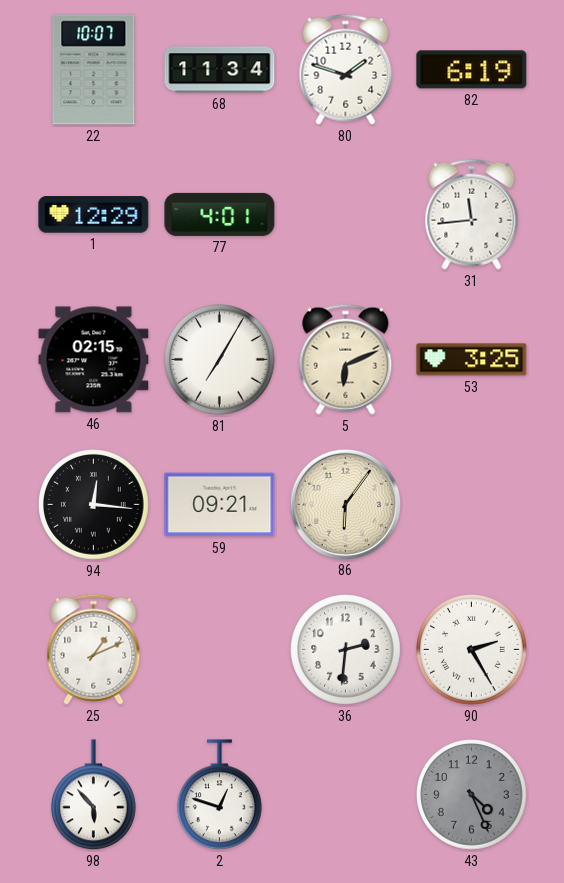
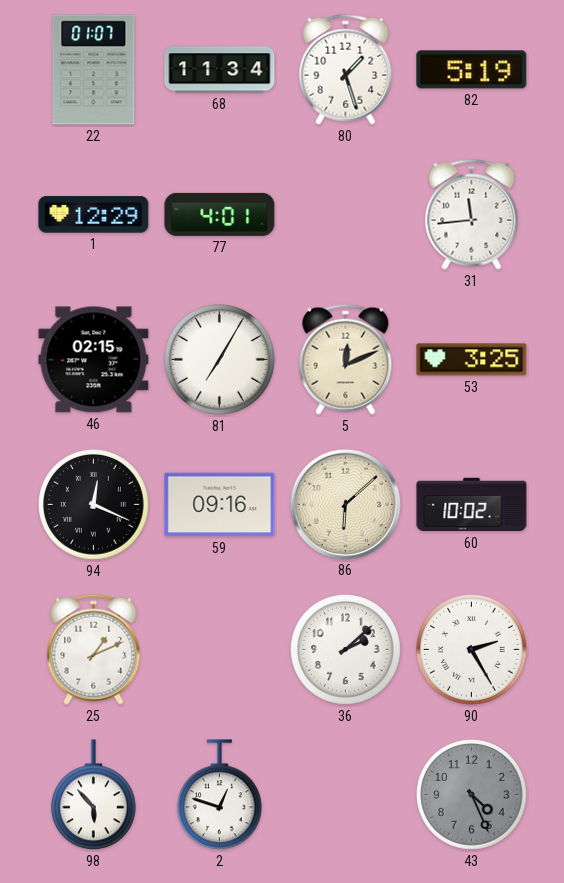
22: 10:07 -> 01:07 (94, 70)
80: 1:48 -> 1:27 (346, 69)
82: 6:19 -> 5:19 (472, 70)
5: 6:11 -> 12:11 (346, 359)
94: 12:16 -> 12:19 (94, 505)
59: 09:21 -> 09:16 (220, 505)
86: 6:06 -> 6:08 (345, 504)
60: none -> 10:02 (472, 505)
36: 2:31 -> 2:08 (346, 650)
